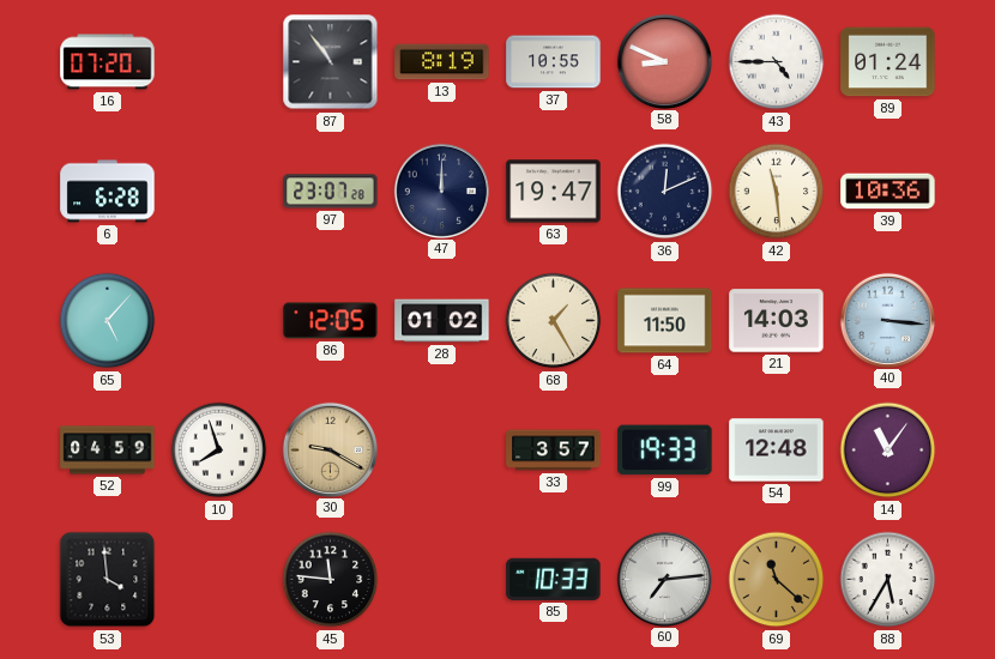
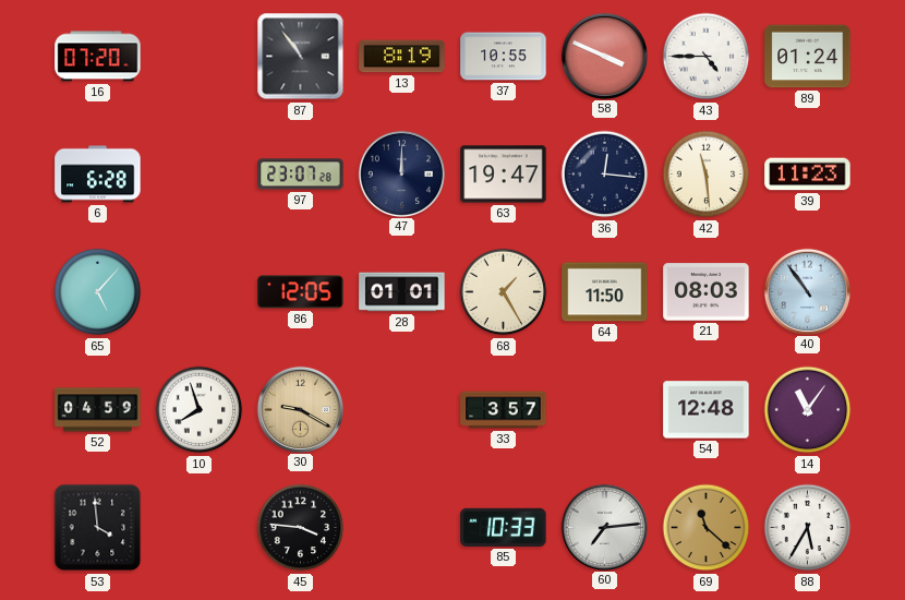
58: 8:49 -> 3:49 (604, 56)
36: 12:11 -> 12:16 (605, 175)
39: 10:36 -> 11:23 (808, 175)
28: 01:02 -> 01:01 (402, 292)
21: 14:03 -> 08:03 (707, 292)
40: 3:16 -> 10:54 (807, 291)
99: 19:33 -> none (665, 451)
45: 11:46 -> 3:46 (301, 528)
